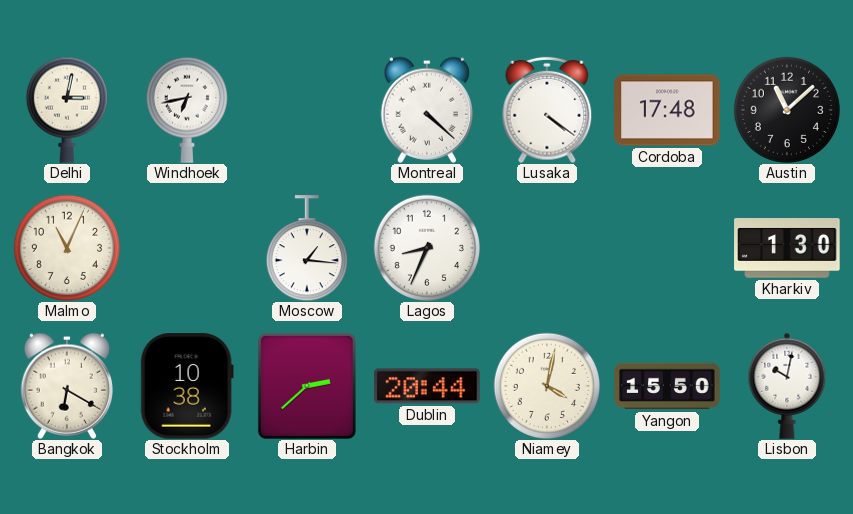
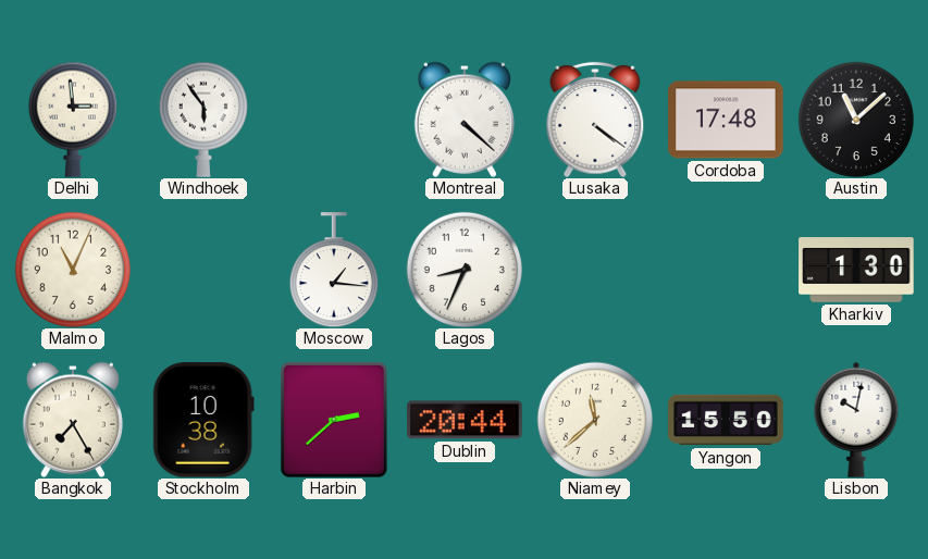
Delhi: 3:02 -> 2:59 (73, 120)
Windhoek: 6:43 -> 5:54 (203, 120)
Bangkok: 6:20 -> 7:25 (73, 420)
Niamey: 4:02 -> 11:38 (594, 419)
